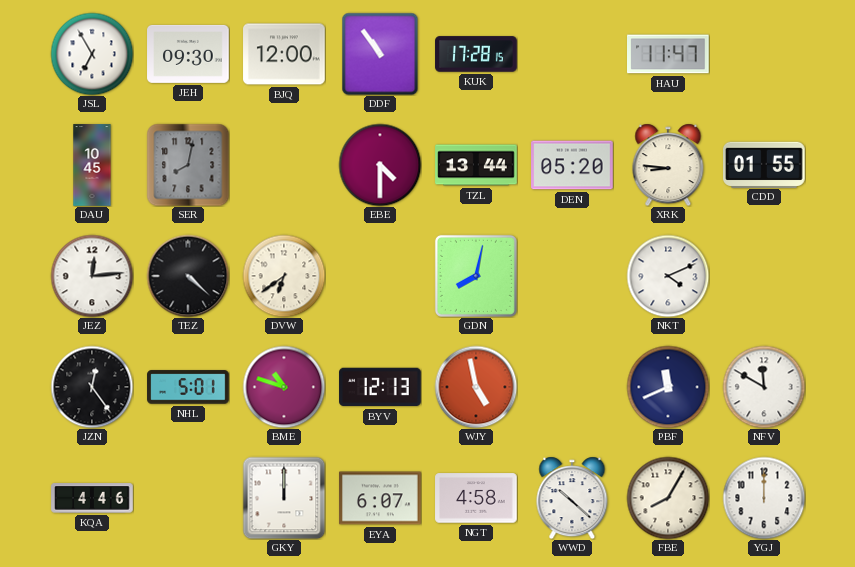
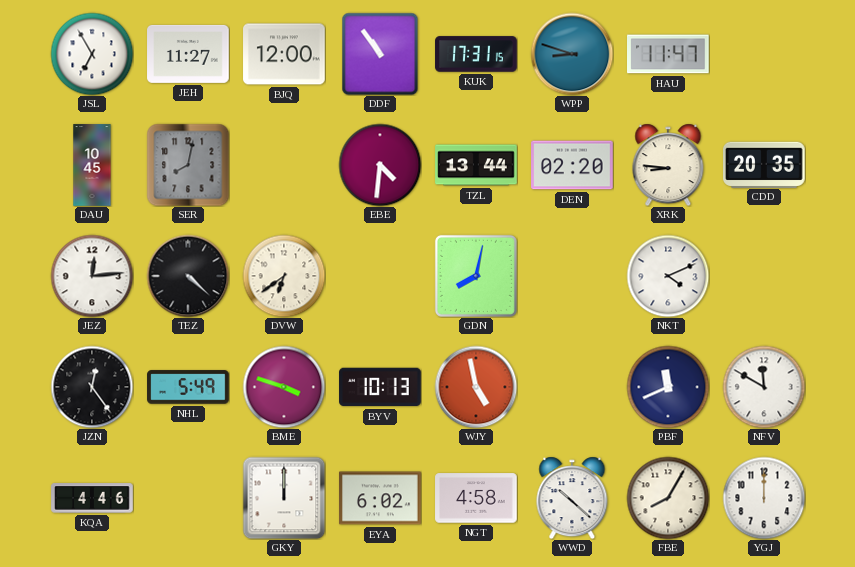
JEH: 09:30 -> 11:27 (188, 54)
KUK: 17:28 -> 17:31 (476, 54)
WPP: none -> 8:48 (572, 54)
EBE: 4:30 -> 4:31 (380, 165)
DEN: 05:20 -> 02:20 (572, 165)
CDD: 01:55 -> 20:35 (765, 164)
NHL: 5:01 -> 5:49 (188, 387)
BME: 10:48 -> 3:48 (284, 387)
BYV: 12:13 -> 10:13 (380, 387)
EYA: 6:07 -> 6:02 (380, 498)
